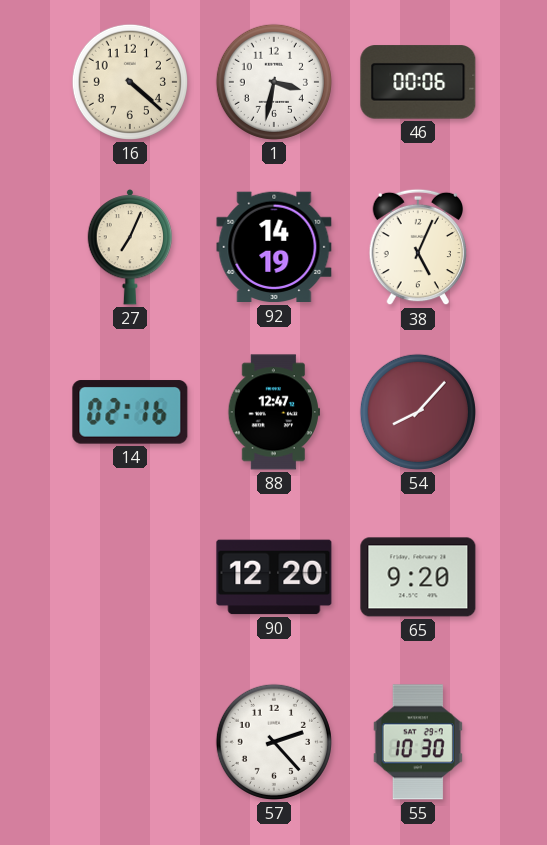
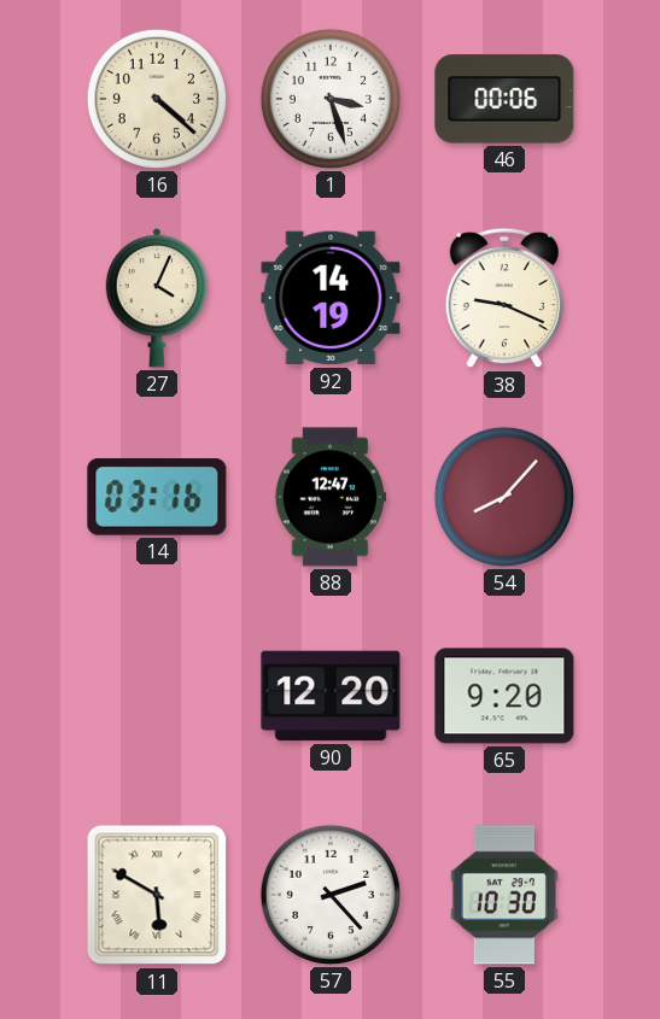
1: 3:32 -> 3:27 (331, 99)
27: 7:04 -> 4:04 (157, 298)
38: 5:04 -> 9:19 (504, 298)
14: 02:16 -> 03:16 (157, 497)
11: none -> 5:50 (157, 895)
